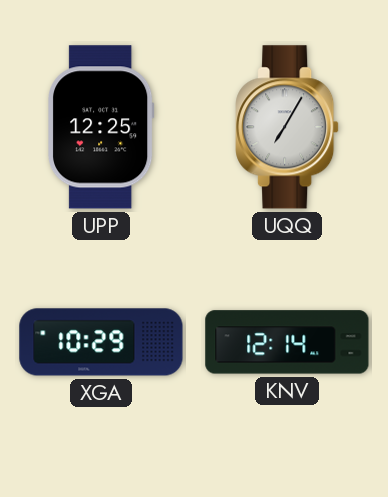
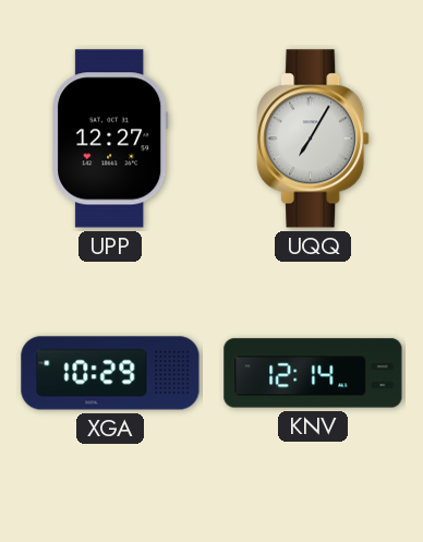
UPP: 12:25 -> 12:27 (111, 138)
